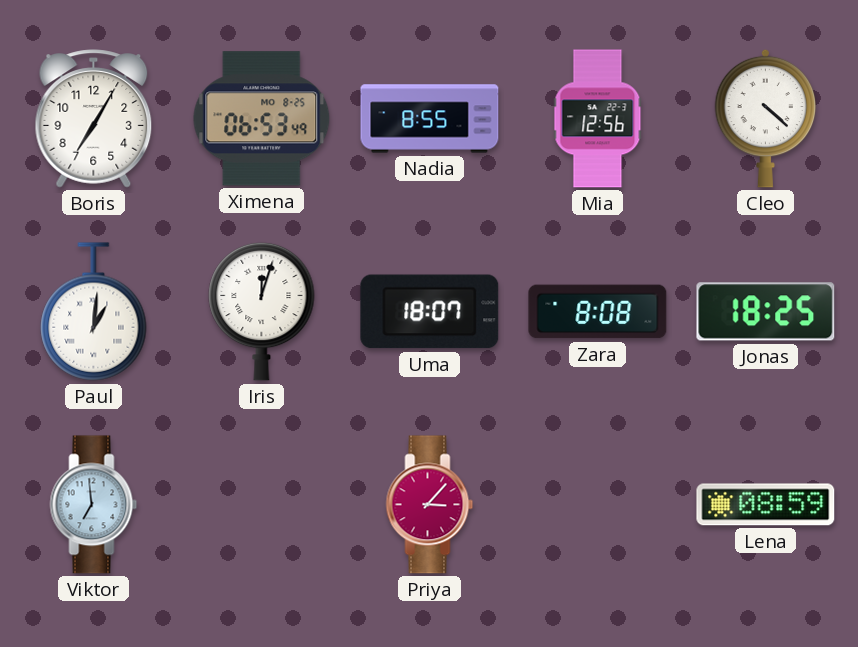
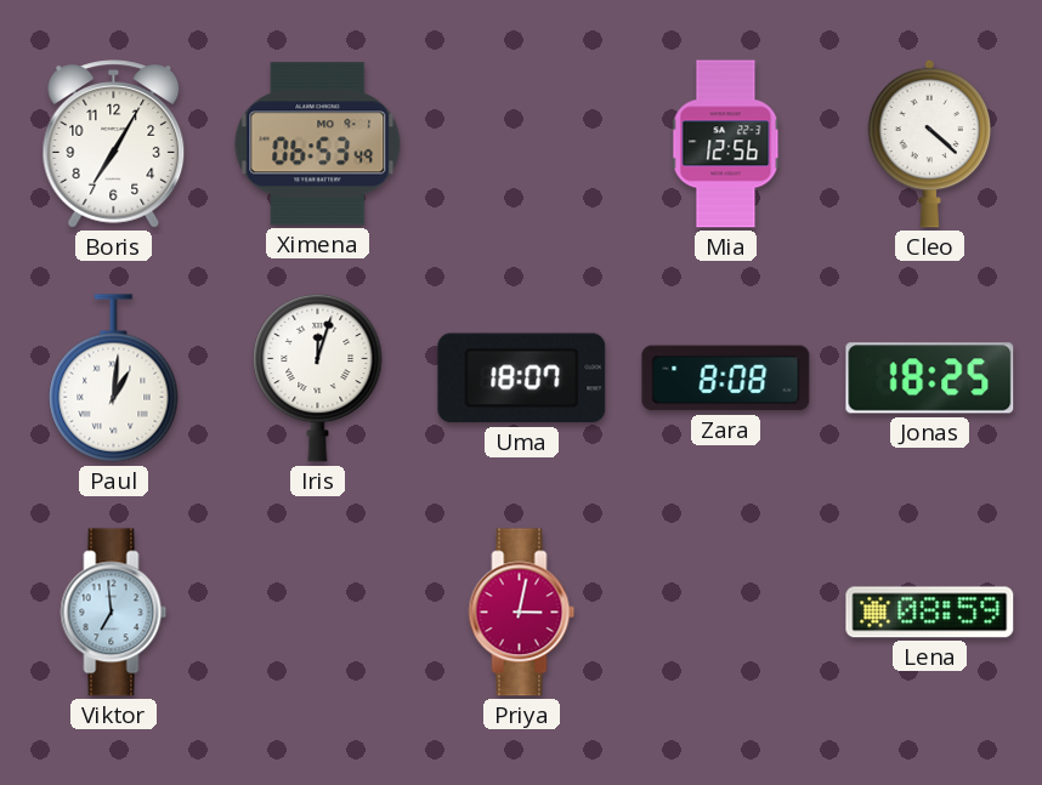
Ximena date: MO 8-25 -> MO 9-1 (318, 144)
Nadia: 8:55 -> none (430, 119)
Priya: 3:07 -> 3:02 (522, 613)
